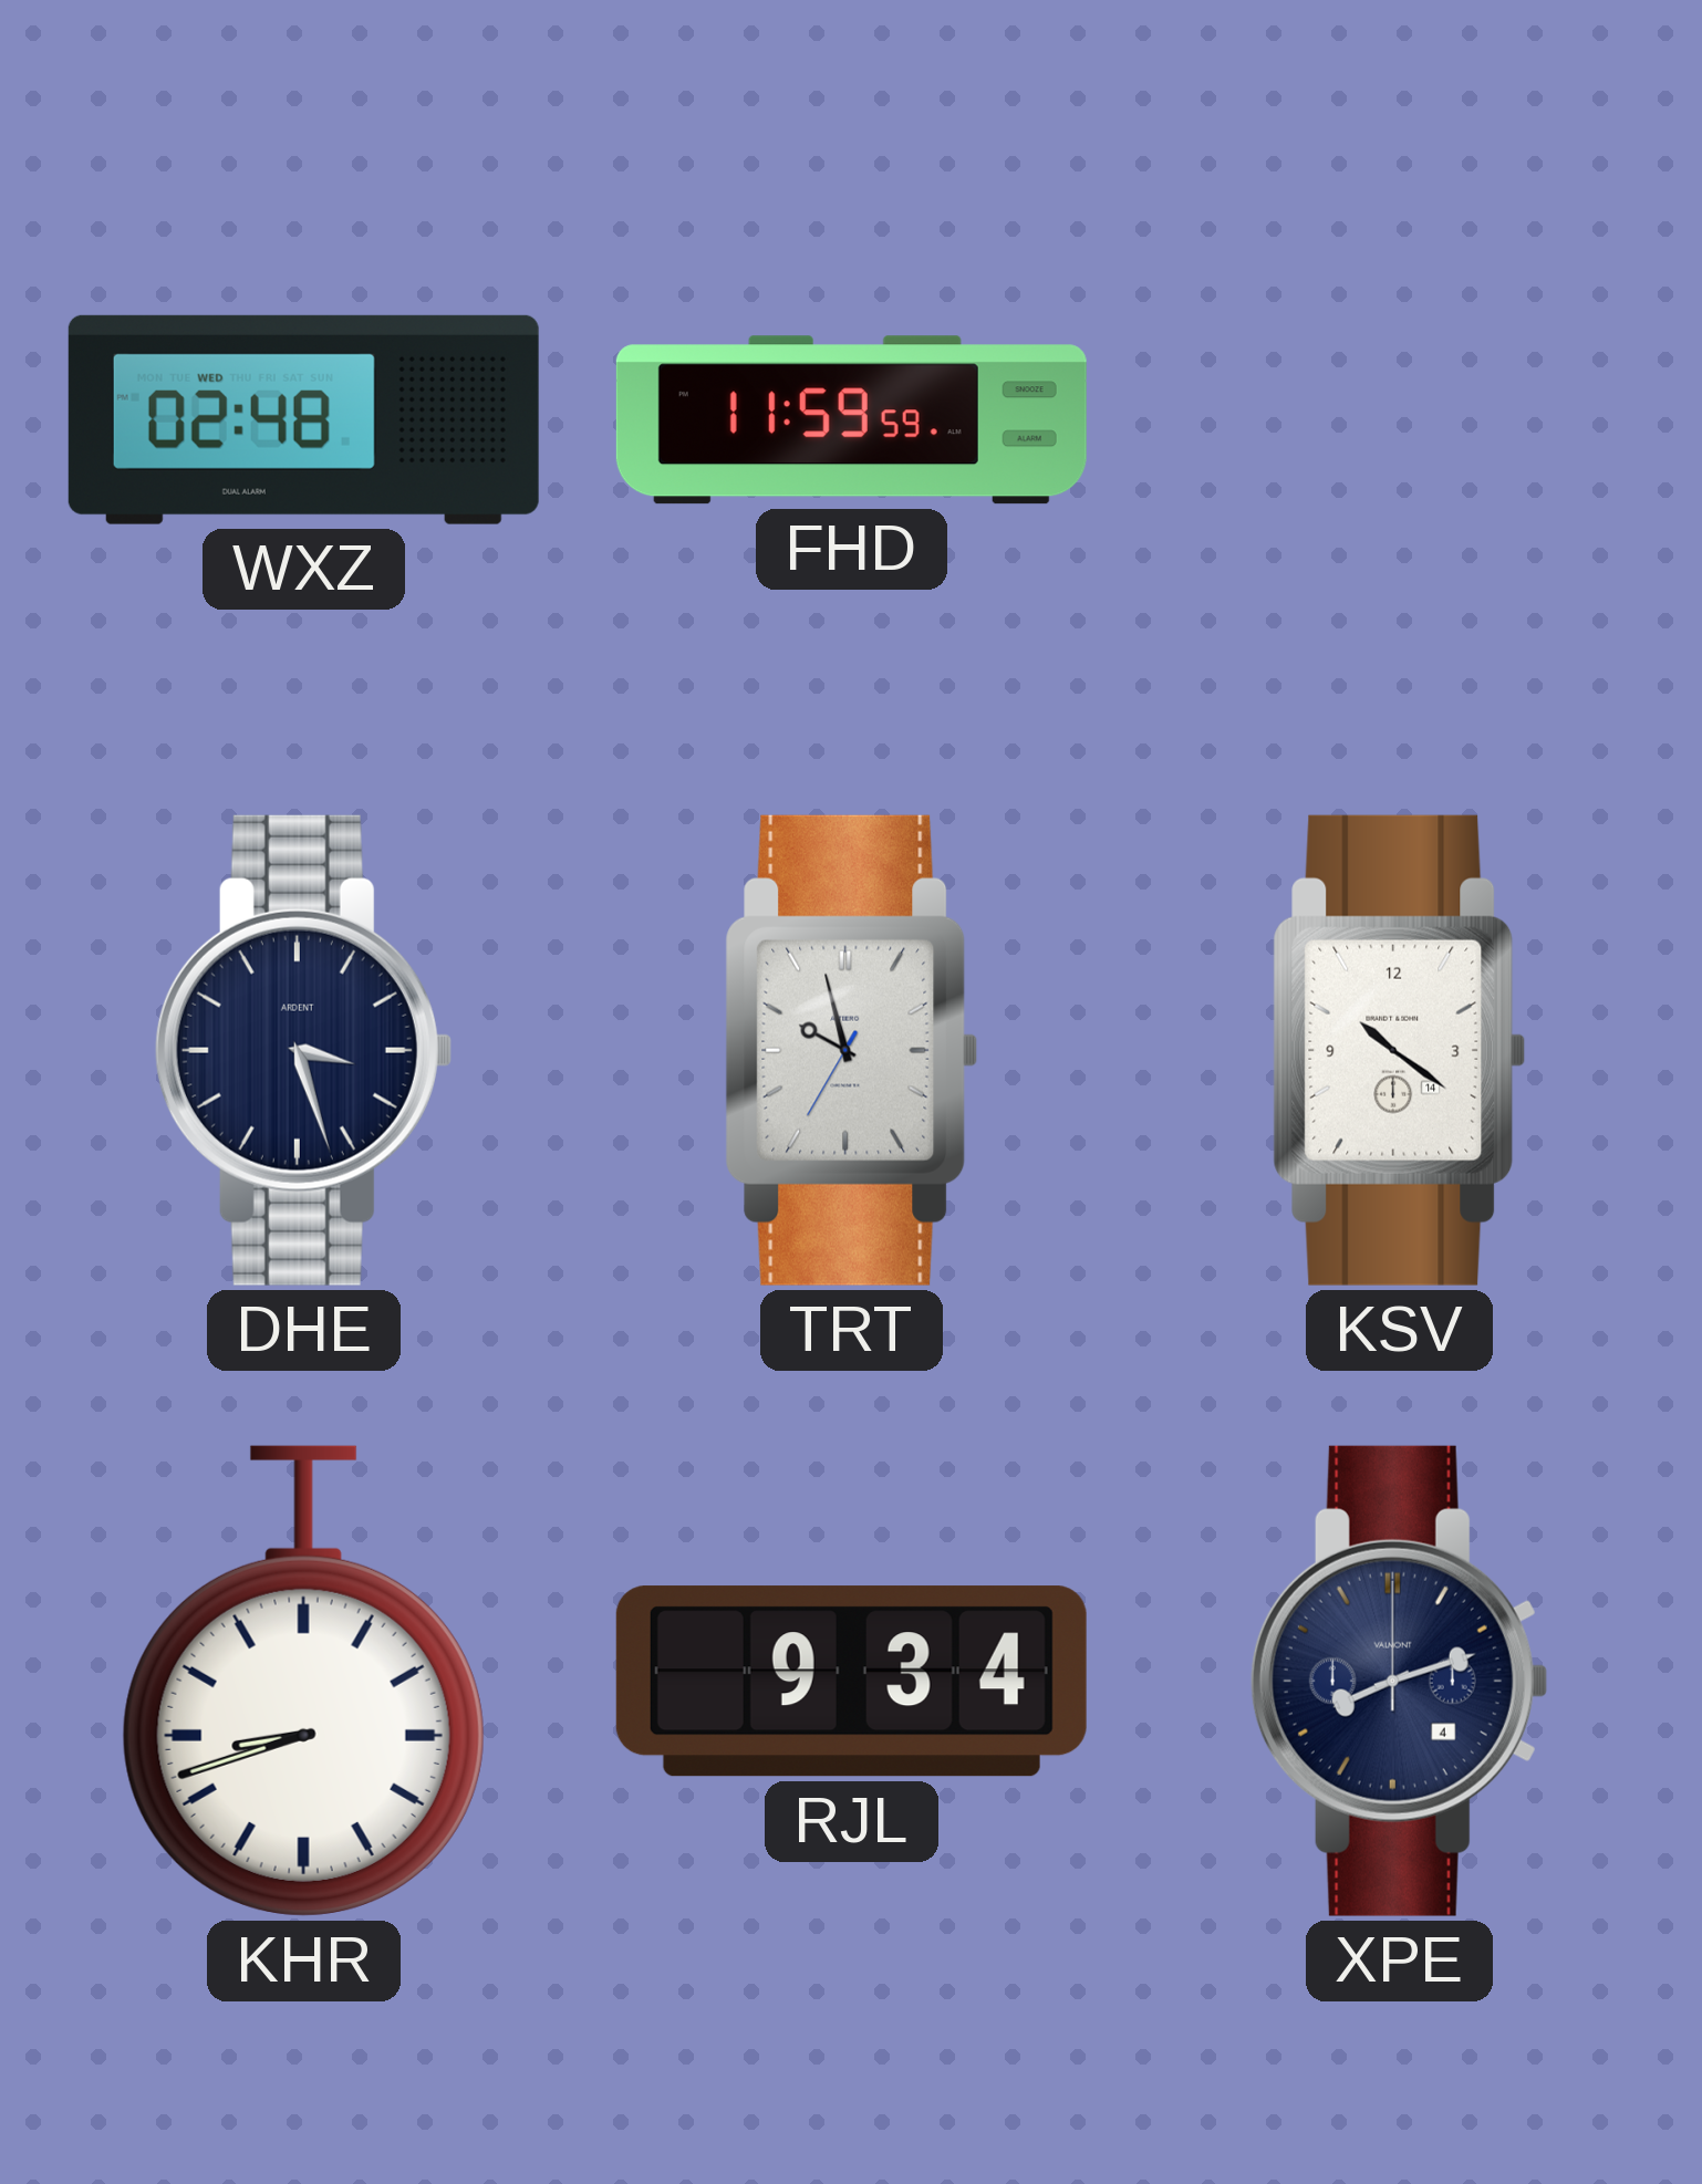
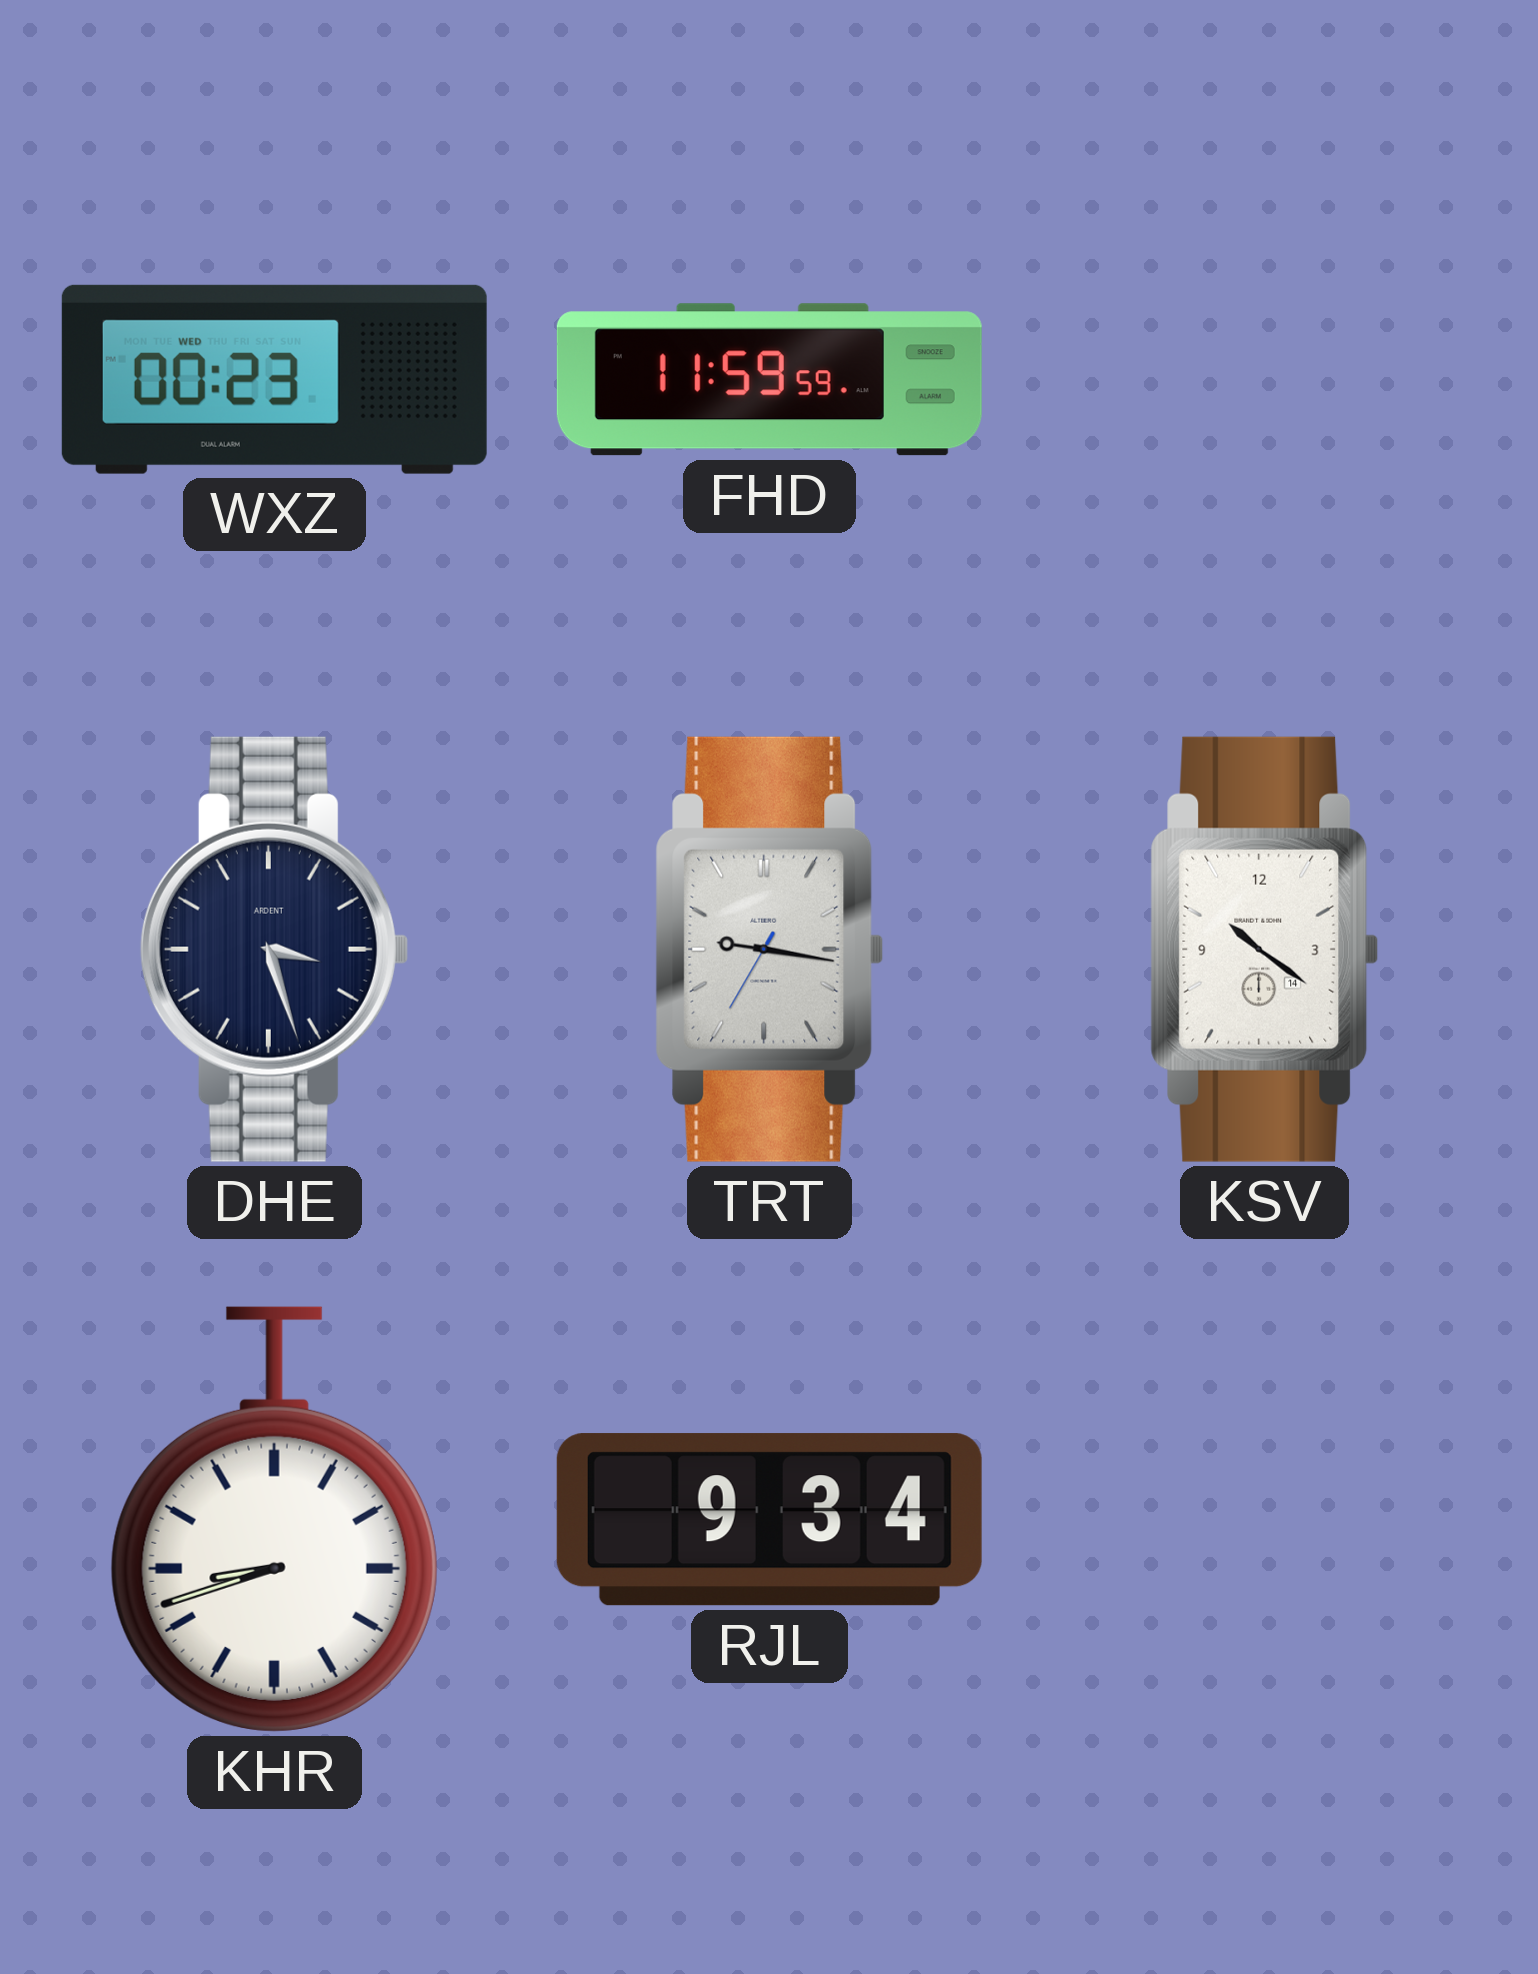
WXZ: 02:48 -> 00:23 (274, 379)
TRT: 9:57 -> 9:16 (770, 949)
XPE: 8:12 -> none (1399, 1681)
